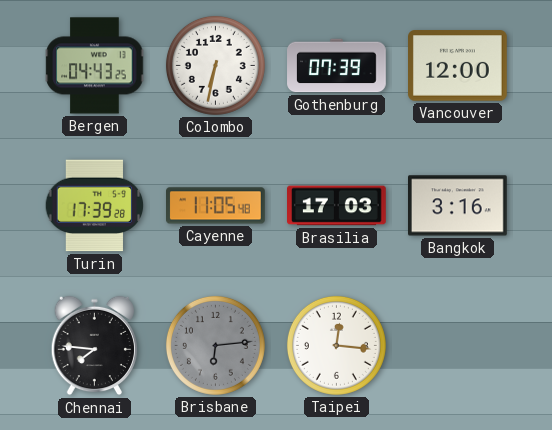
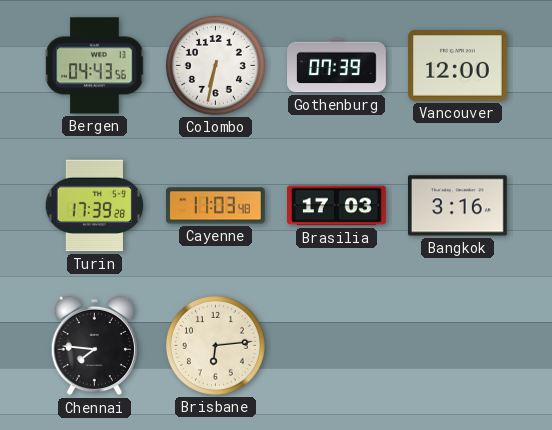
Bergen: 04:43:25 -> 04:43:56 (95, 66)
Cayenne: 11:05 -> 11:03 (216, 206)
Brisbane dial: grey -> cream (215, 345)
Taipei: 12:16 -> none (336, 345)
